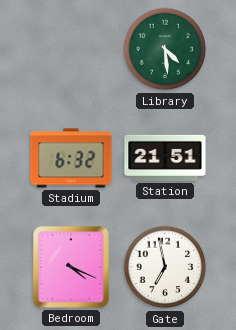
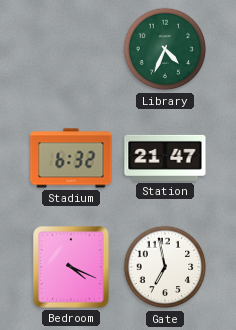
Library: 4:29 -> 4:34 (165, 49)
Station: 21:51 -> 21:47 (165, 158)
